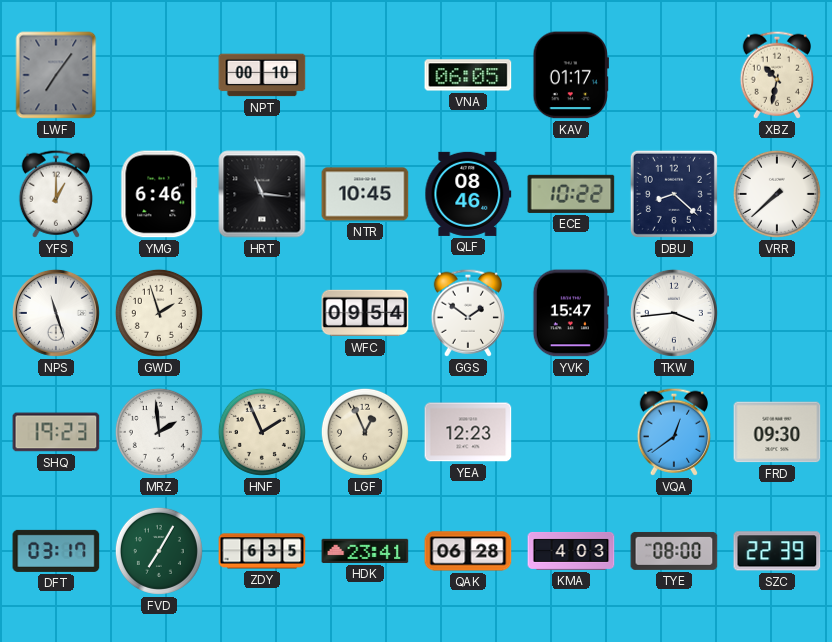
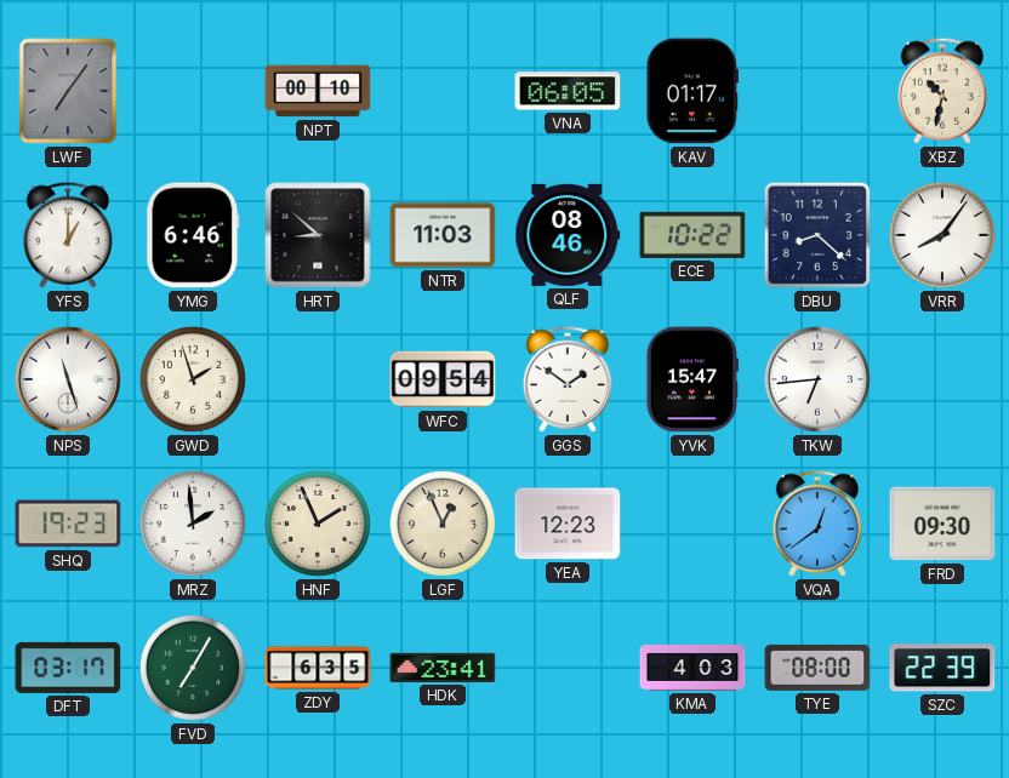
HRT: 11:16 -> 8:52 (318, 235)
NTR: 10:45 -> 11:03 (443, 235)
VRR: 7:38 -> 8:06 (942, 235)
TKW: 3:44 -> 6:44 (817, 379)
QAK: 06:28 -> none (468, 551)
